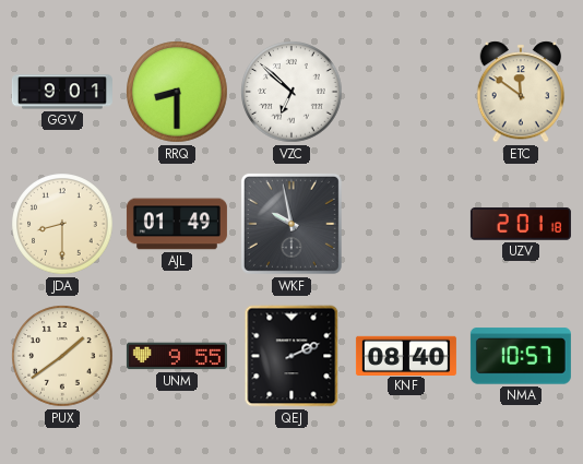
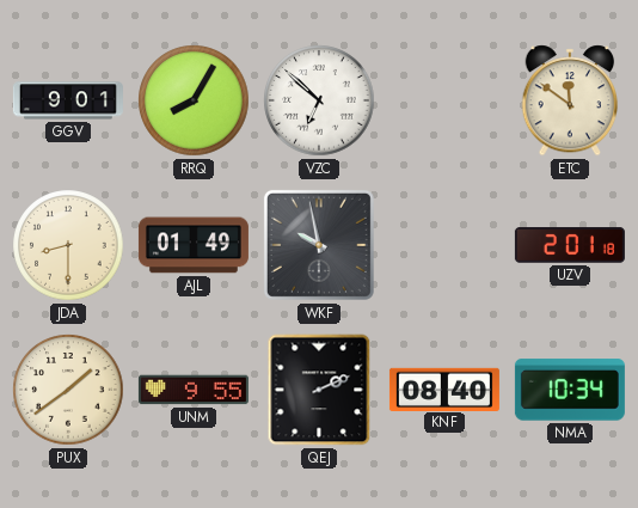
RRQ: 8:30 -> 8:05 (194, 100)
NMA: 10:57 -> 10:34 (570, 390)
